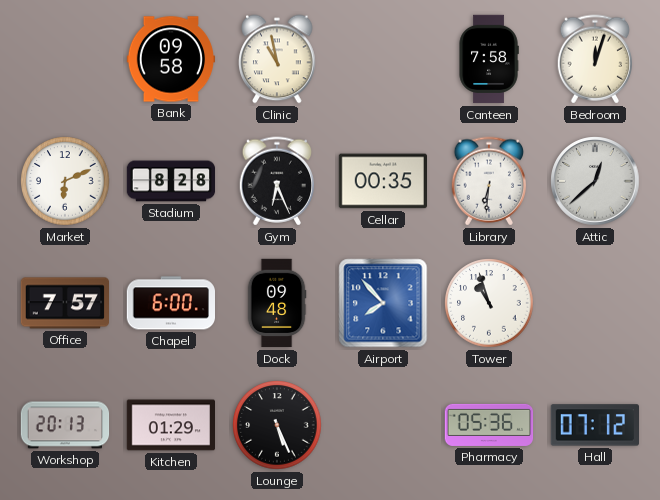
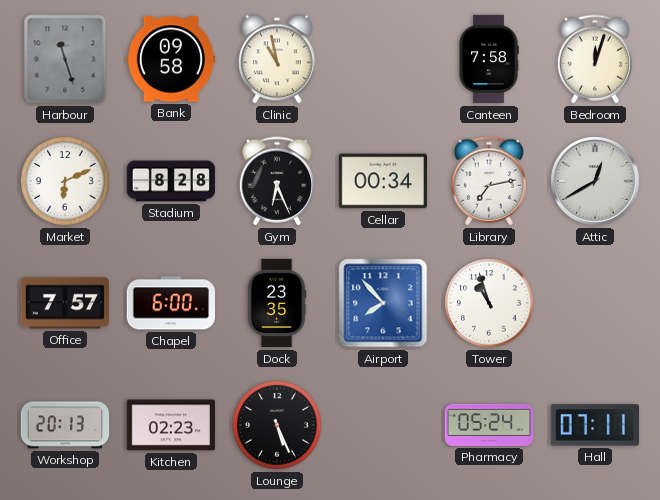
Harbour: none -> 11:27 (65, 59)
Cellar: 00:35 -> 00:34 (382, 181)
Library: 6:31 -> 7:13 (488, 181)
Attic: 12:38 -> 12:40 (595, 181)
Dock: 09:48 -> 23:35 (277, 303)
Kitchen: 01:29 -> 02:23 (170, 425)
Pharmacy: 05:36 -> 05:24 (489, 425)
Hall: 07:12 -> 07:11 (594, 425)
